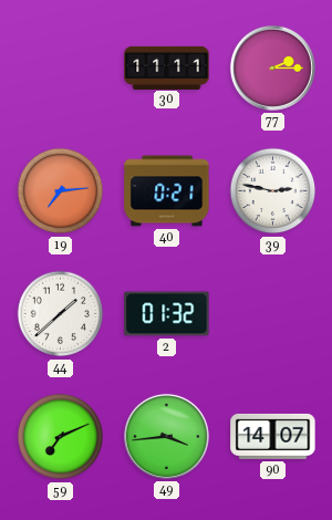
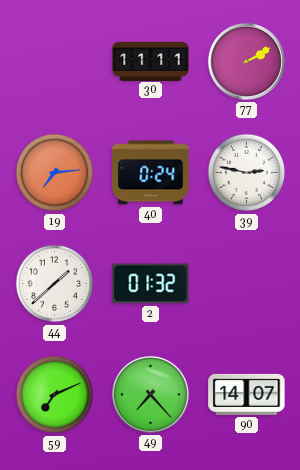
77: 2:15 -> 2:10 (246, 61)
40: 0:21 -> 0:24 (151, 173)
49: 3:44 -> 7:23 (150, 394)
